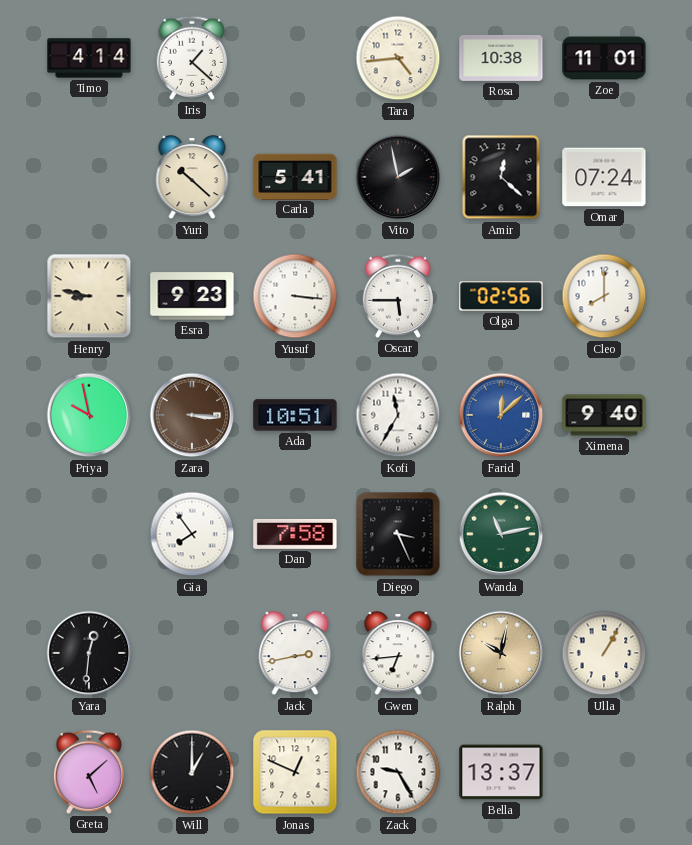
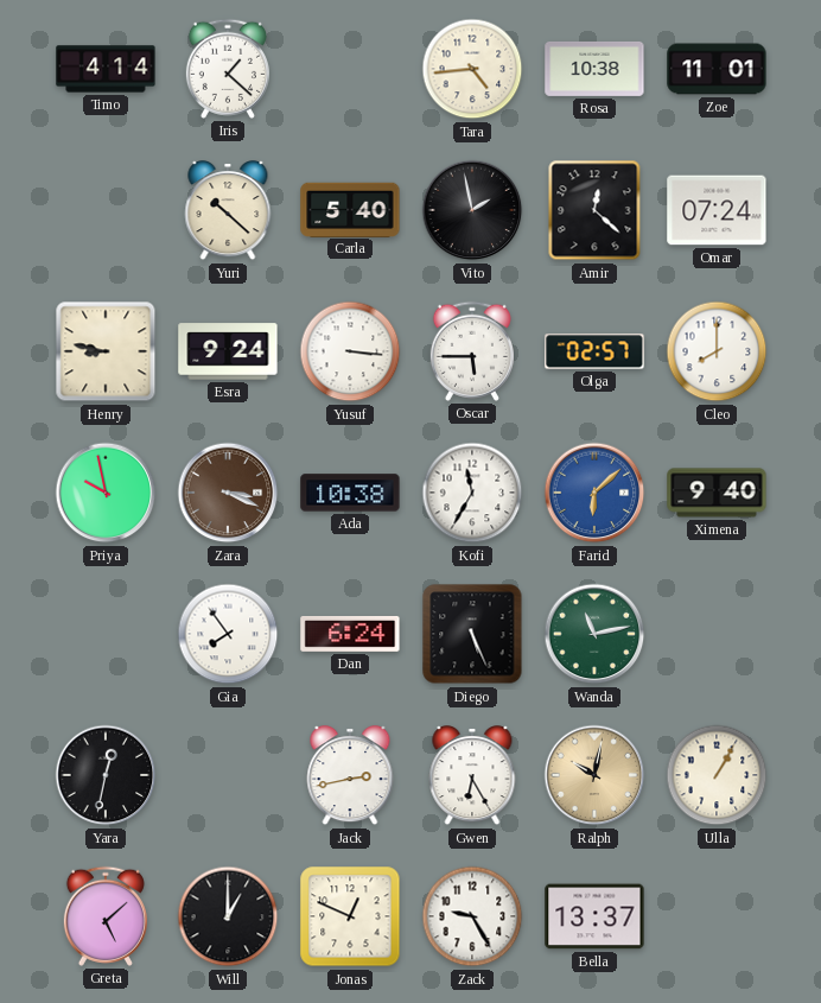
Carla: 5:41 -> 5:40 (350, 209)
Esra: 9:23 -> 9:24 (228, 351)
Olga: 02:56 -> 02:57 (594, 351)
Zara: 3:16 -> 3:19 (228, 493)
Ada: 10:51 -> 10:38 (350, 493)
Farid: 12:08 -> 6:08 (594, 493)
Dan: 7:58 -> 6:24 (350, 634)
Diego: 3:26 -> 5:26 (472, 634)
Yara: 12:31 -> 12:32 (106, 775)
Gwen: 6:44 -> 6:25 (472, 776)
